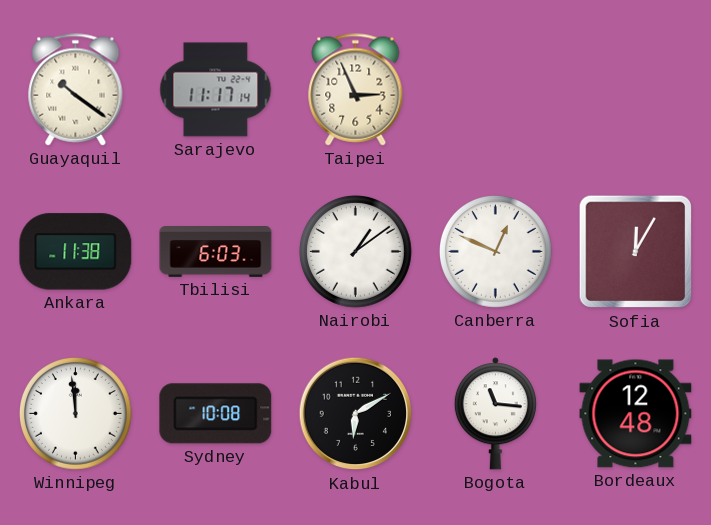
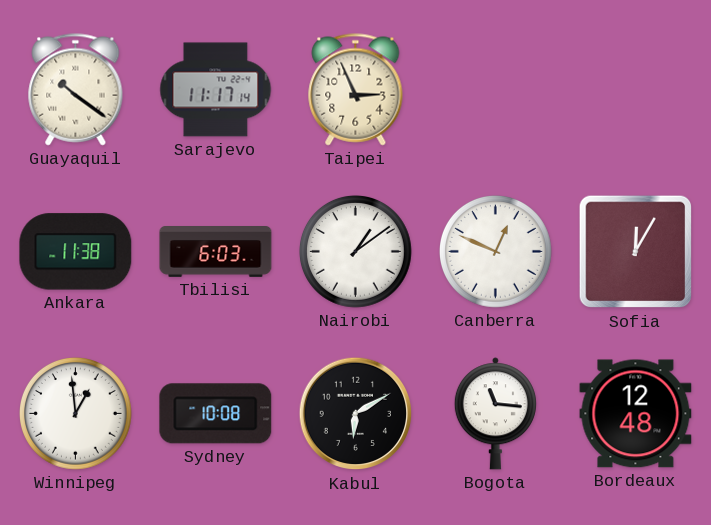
Winnipeg: 11:59 -> 12:59 (76, 414)
